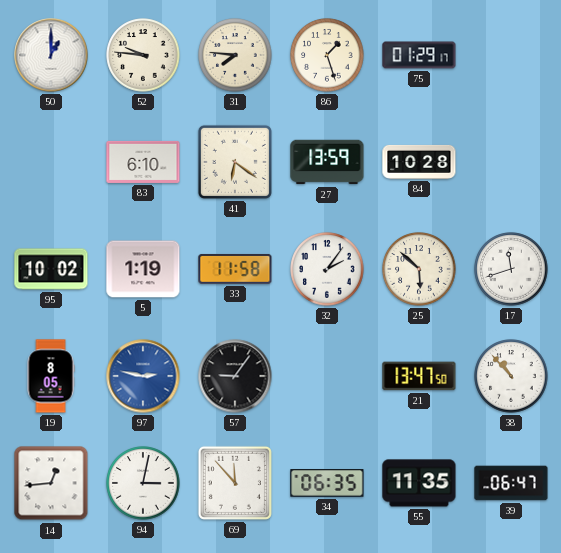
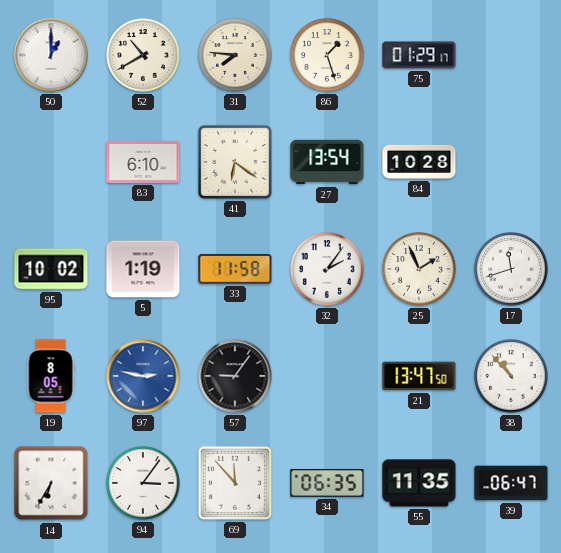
52: 9:46 -> 10:40 (143, 55)
27: 13:59 -> 13:54 (327, 162)
25: 5:52 -> 1:56 (419, 269)
14: 12:44 -> 6:35 (51, 483)
94: 3:02 -> 3:06 (143, 483)
